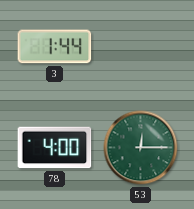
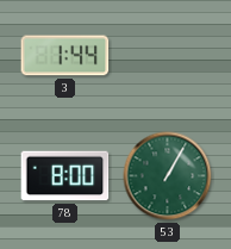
78: 4:00 -> 8:00 (65, 176)
53: 12:15 -> 1:05 (168, 176)
